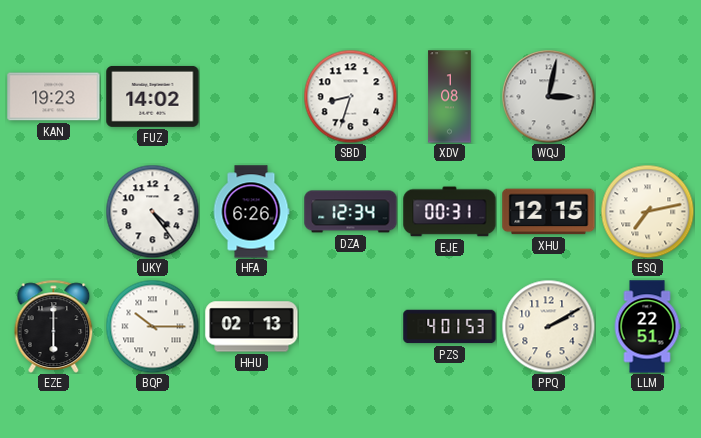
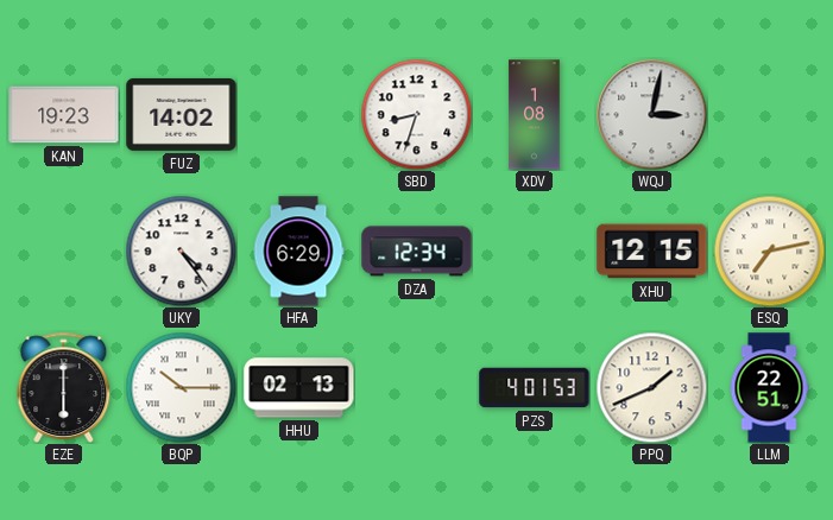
HFA: 6:26 -> 6:29 (298, 252)
EJE: 00:31 -> none (450, 212)
PPQ: 2:10 -> 1:41 (651, 387)
